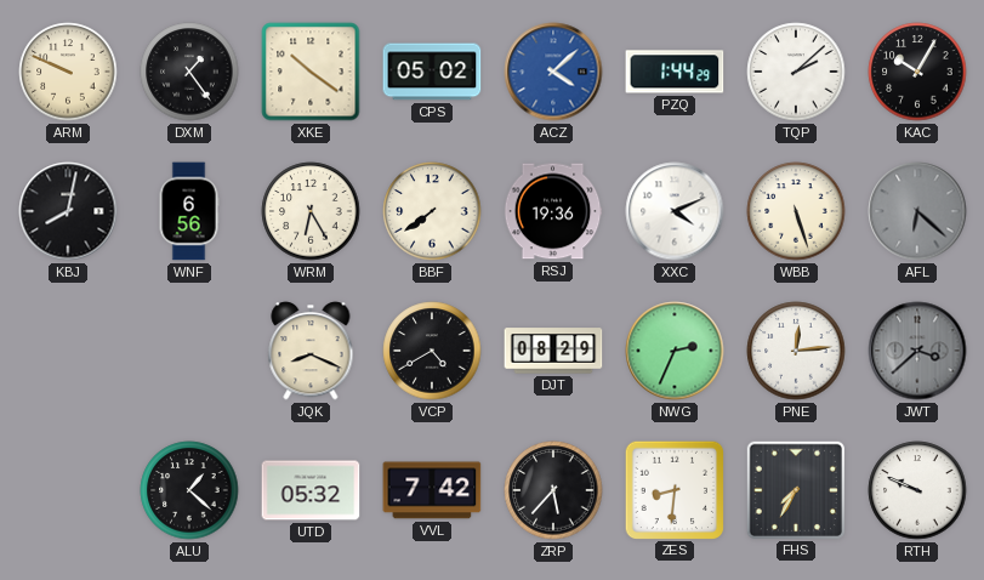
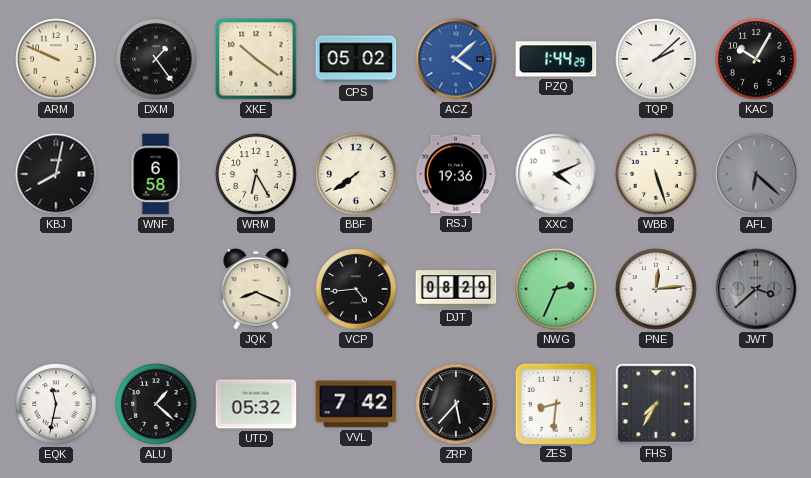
WNF: 6:56 -> 6:58 (156, 174)
VCP: 4:40 -> 4:44 (356, 289)
EQK: none -> 11:32 (56, 404)
RTH: 9:49 -> none (917, 490)
